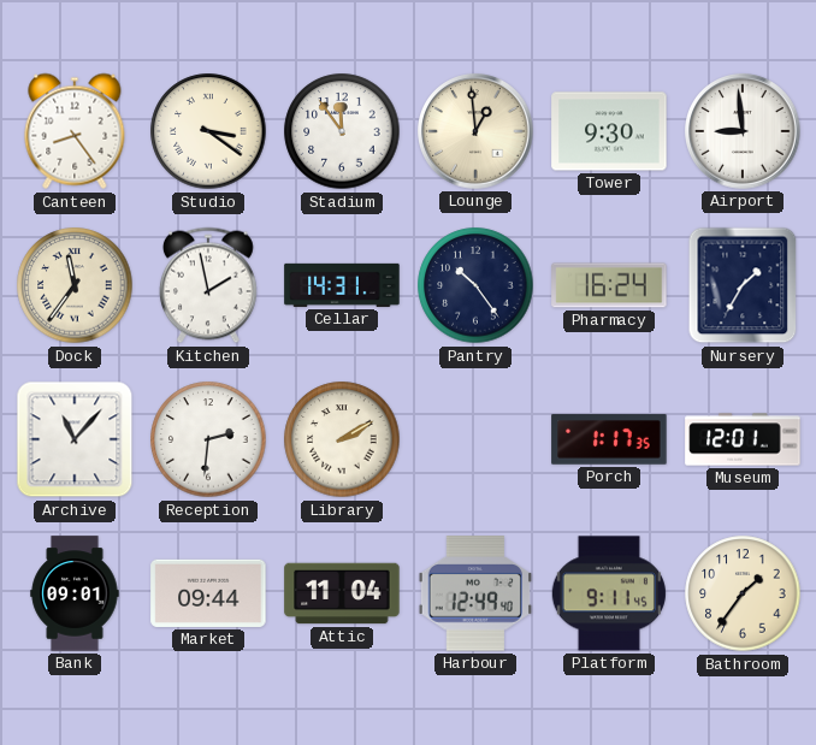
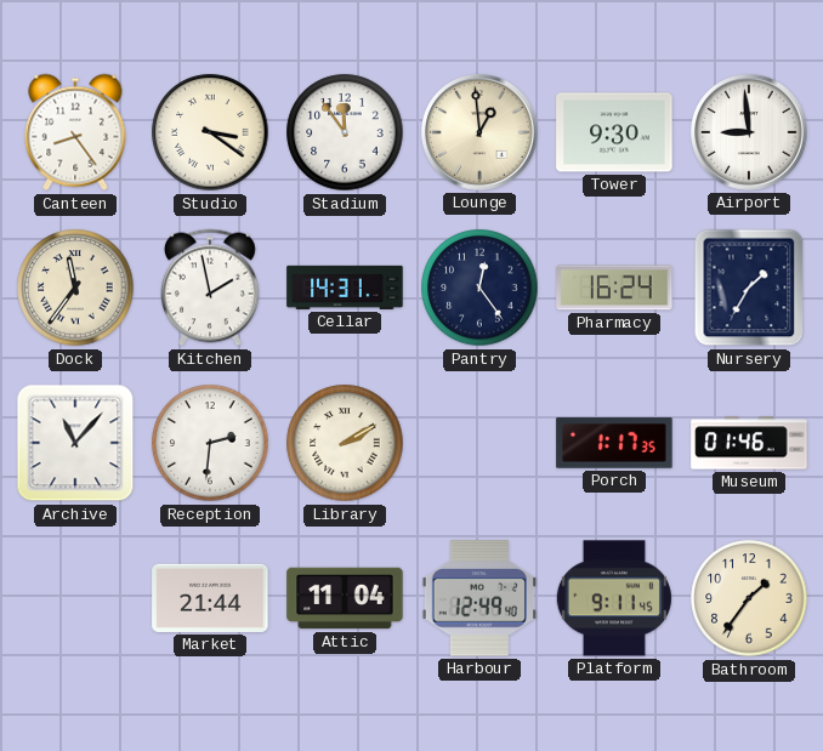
Pantry: 10:24 -> 12:24 (479, 288)
Museum: 12:01 -> 01:46 (749, 443)
Bank: 09:01 -> none (75, 593)
Market: 09:44 -> 21:44 (210, 598)
